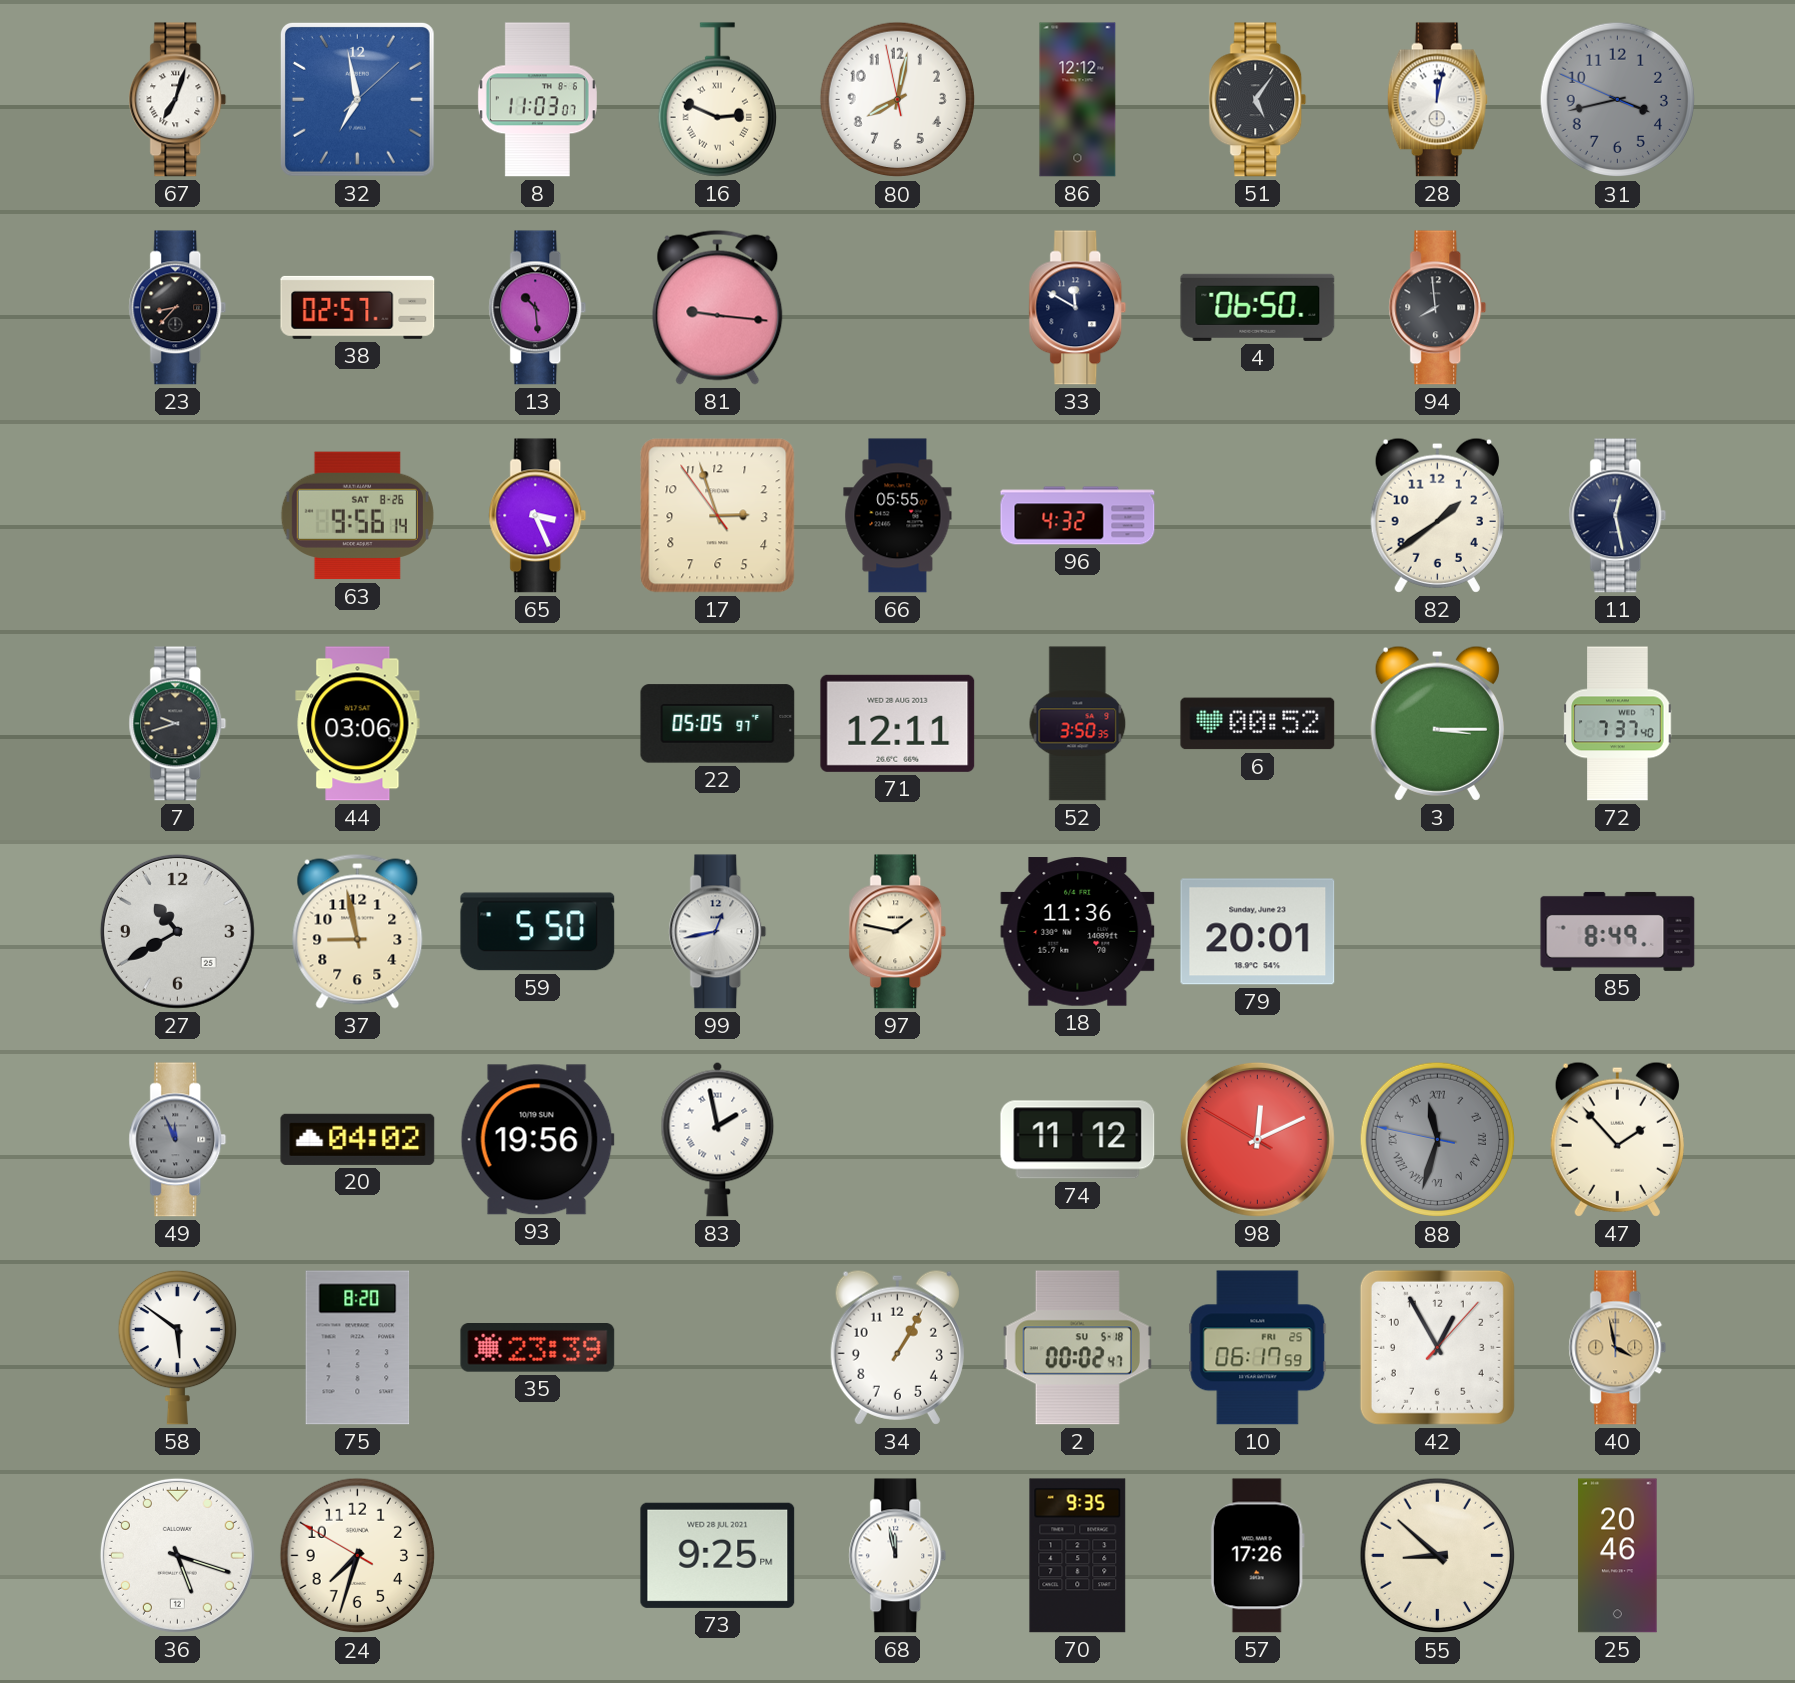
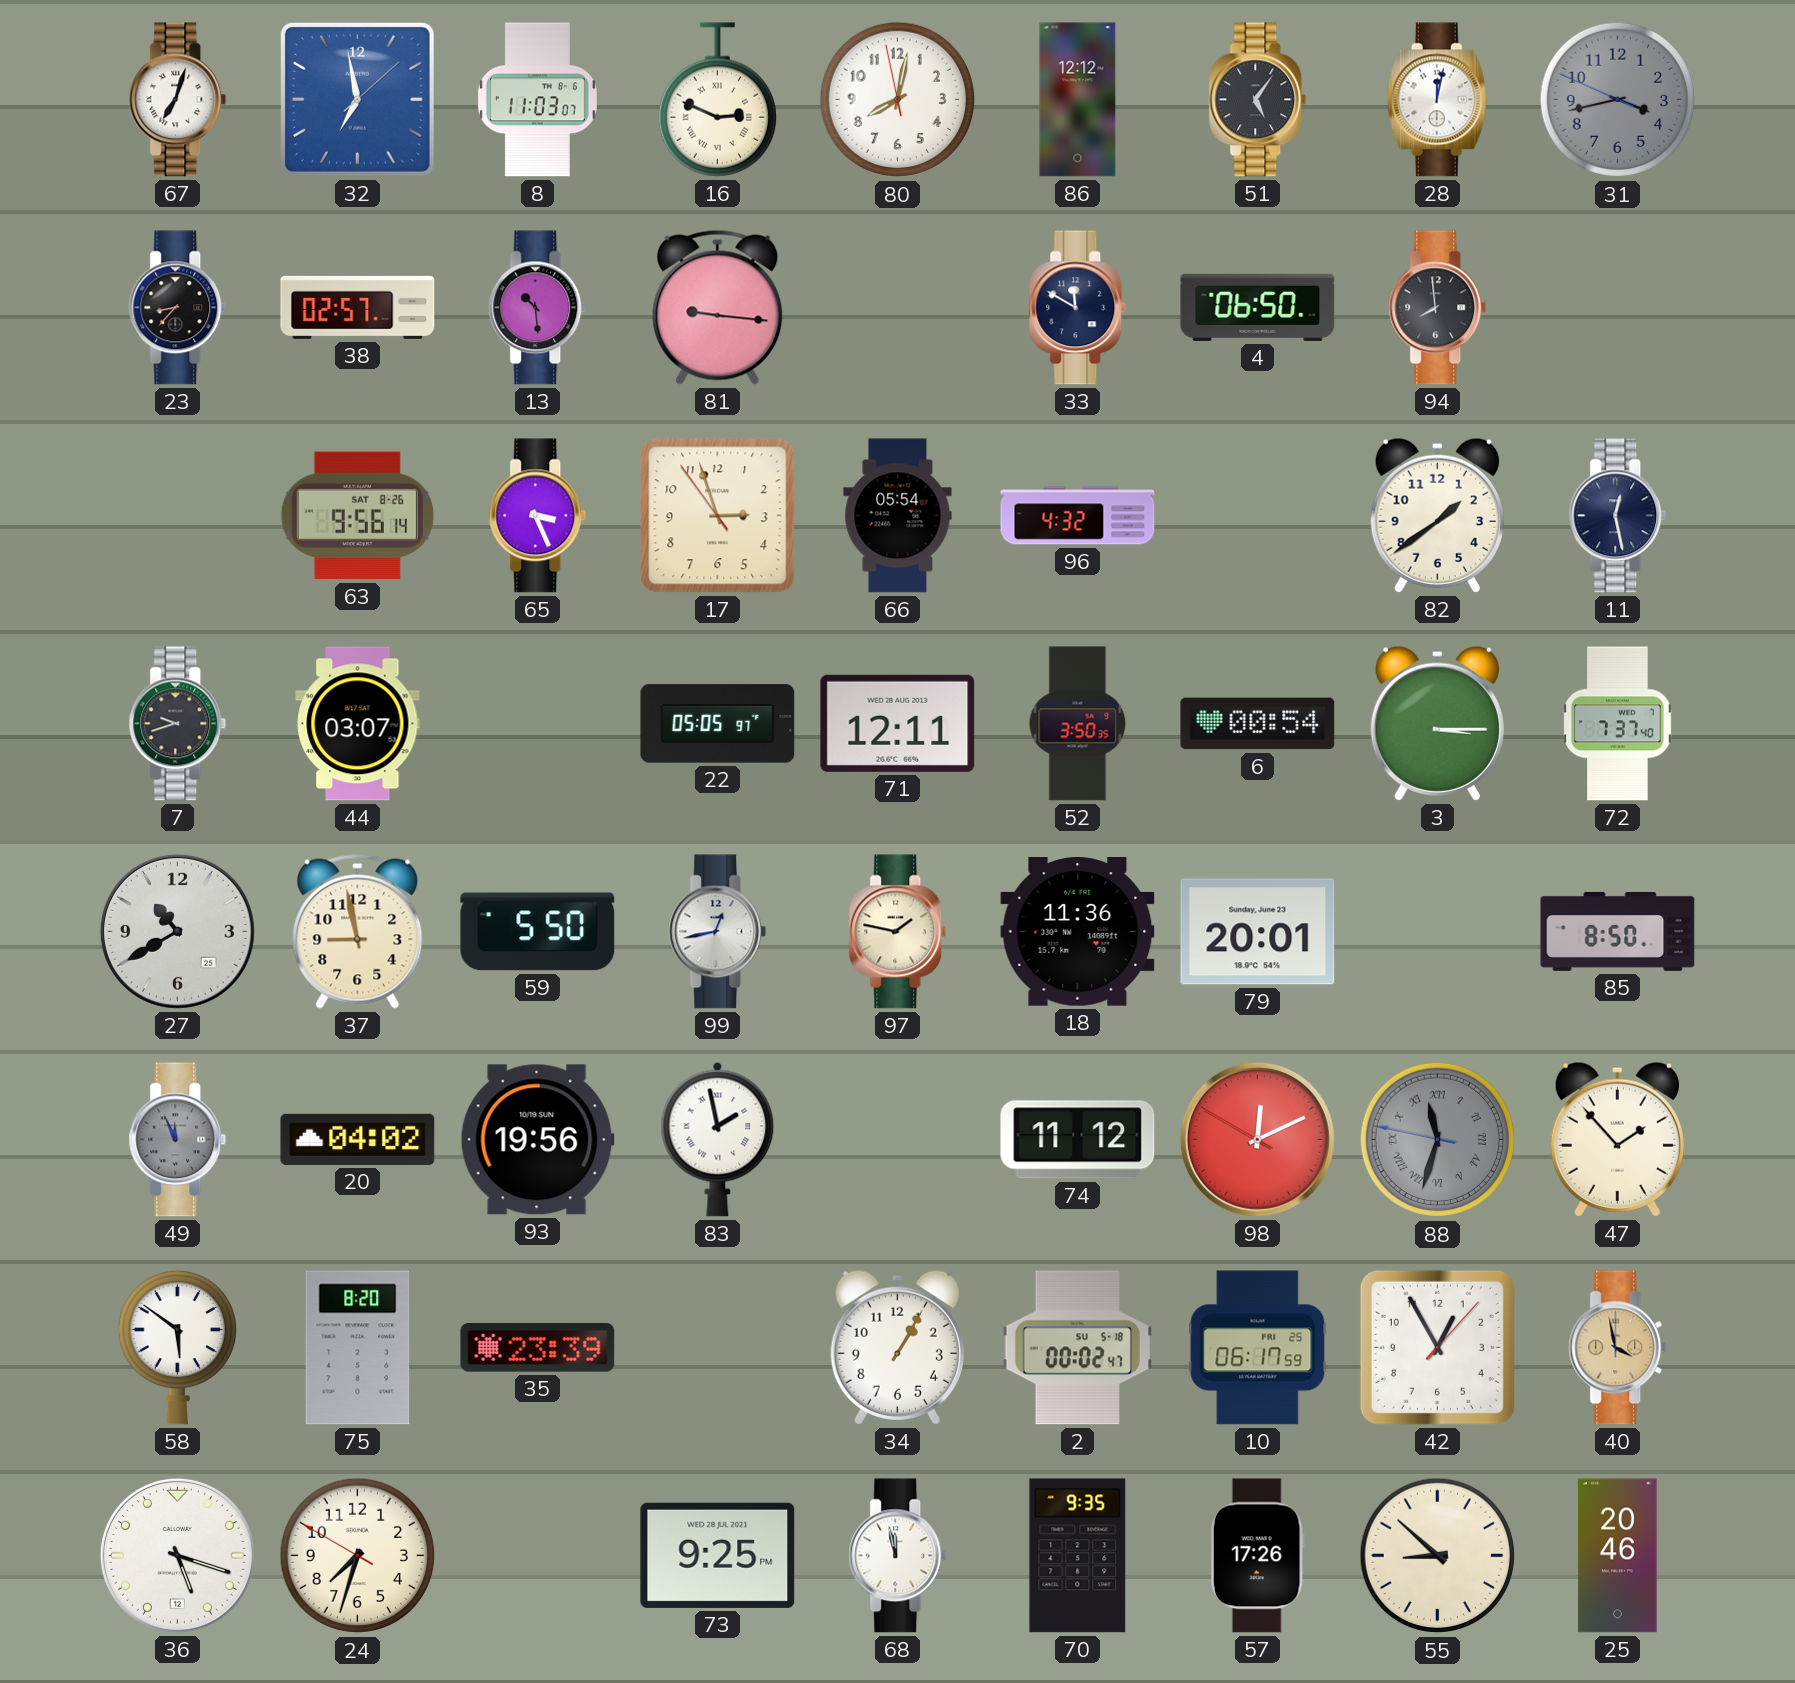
66: 05:55 -> 05:54 (898, 516)
44: 03:06 -> 03:07 (358, 724)
6: 00:52 -> 00:54 (1258, 724)
85: 8:49 -> 8:50 (1618, 931)
